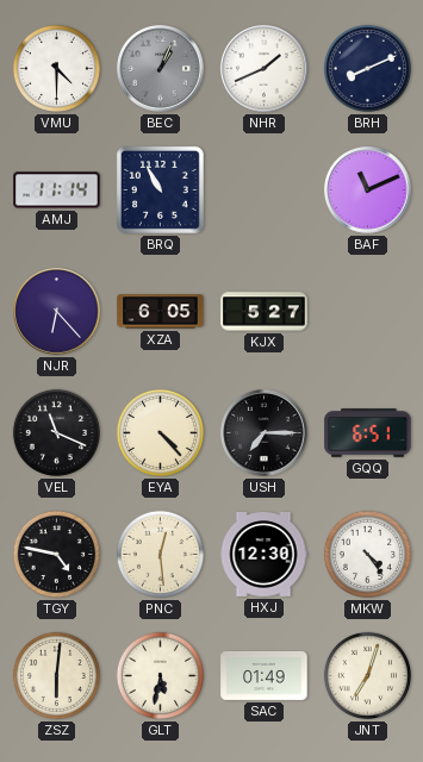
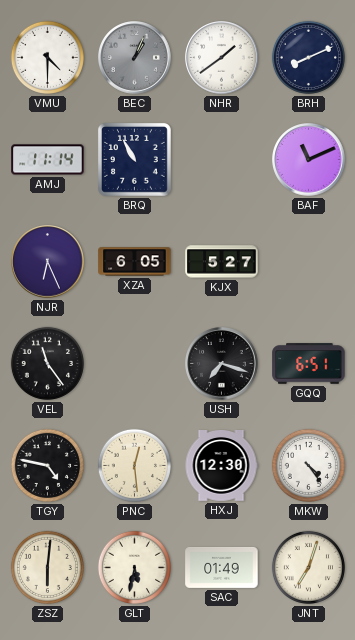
NHR: 1:41 -> 1:39 (222, 58)
NJR: 6:23 -> 6:26 (48, 262)
VEL: 11:19 -> 11:24 (47, 363)
EYA: 4:23 -> none (160, 432)
USH: 7:15 -> 7:18 (222, 364)
